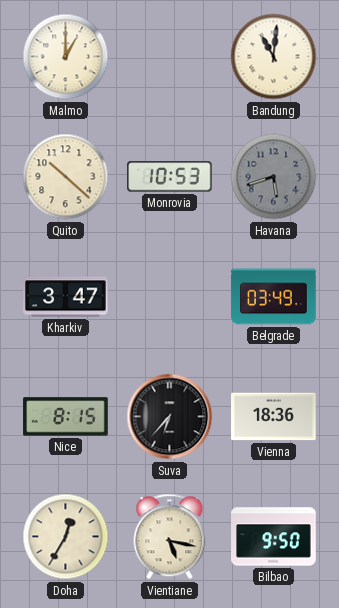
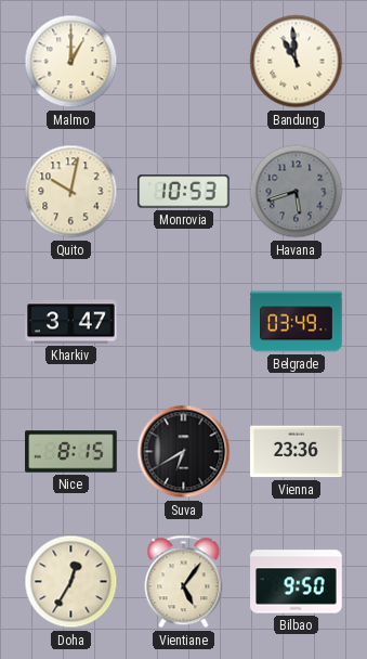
Bandung: 11:01 -> 10:59 (297, 62)
Quito: 10:22 -> 10:02 (71, 192)
Suva: 6:37 -> 6:40 (184, 452)
Vienna: 18:36 -> 23:36 (297, 452)
Vientiane: 5:17 -> 5:06 (184, 582)
